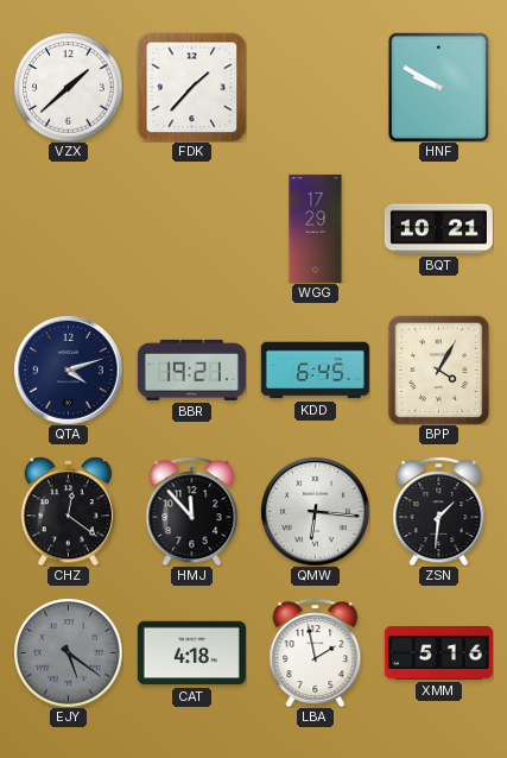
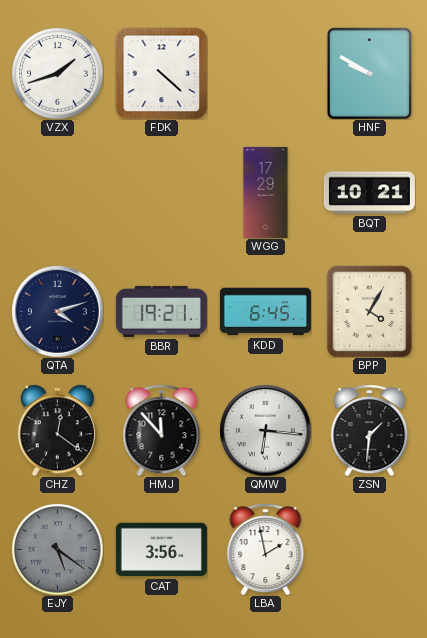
VZX: 1:38 -> 1:42 (57, 73)
FDK: 1:37 -> 4:22 (161, 73)
CAT: 4:18 -> 3:56 (161, 550)
XMM: 5:16 -> none (438, 652)
